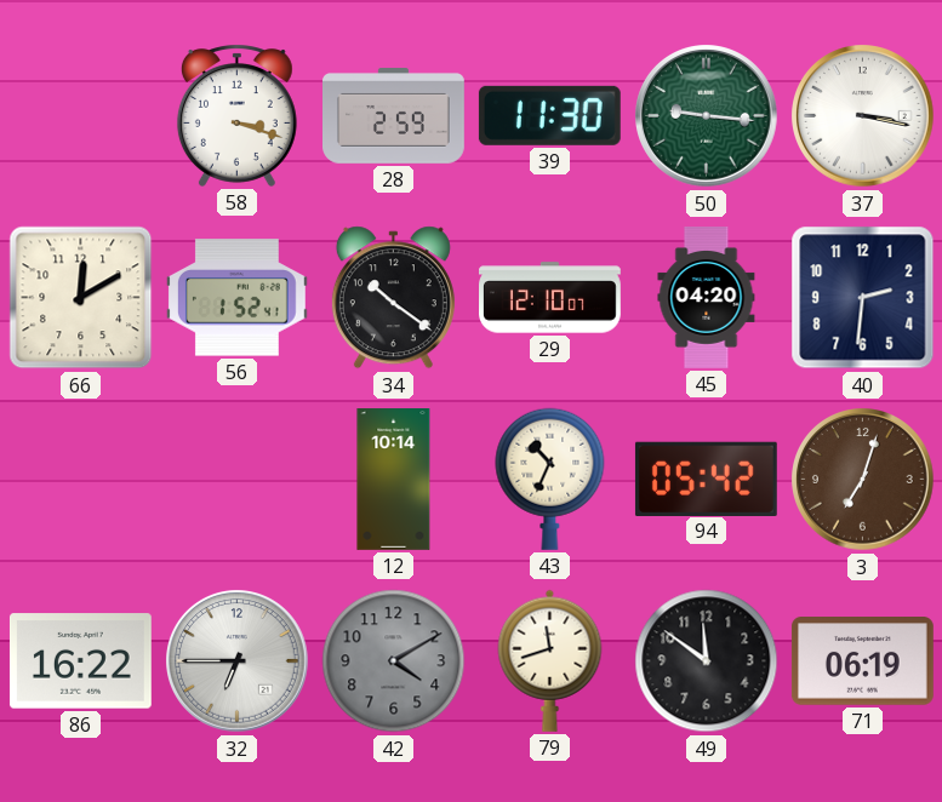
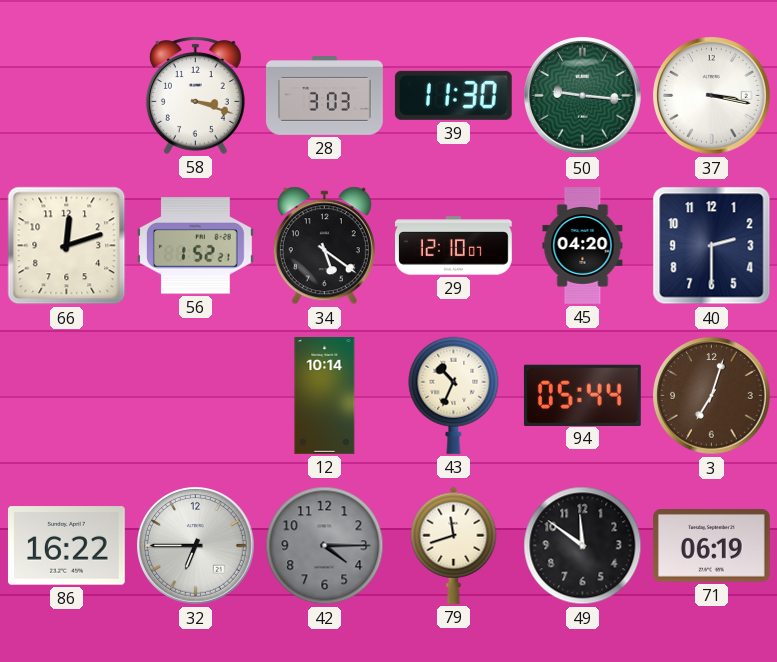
28: 2:59 -> 3:03 (325, 96)
66: 12:10 -> 12:12 (67, 246)
56: 1:52:41 -> 1:52:21 (195, 246)
34: 10:21 -> 5:21 (324, 246)
40: 2:31 -> 2:30 (712, 246)
94: 05:42 -> 05:44 (582, 395)
42: 4:10 -> 4:15 (325, 546)
